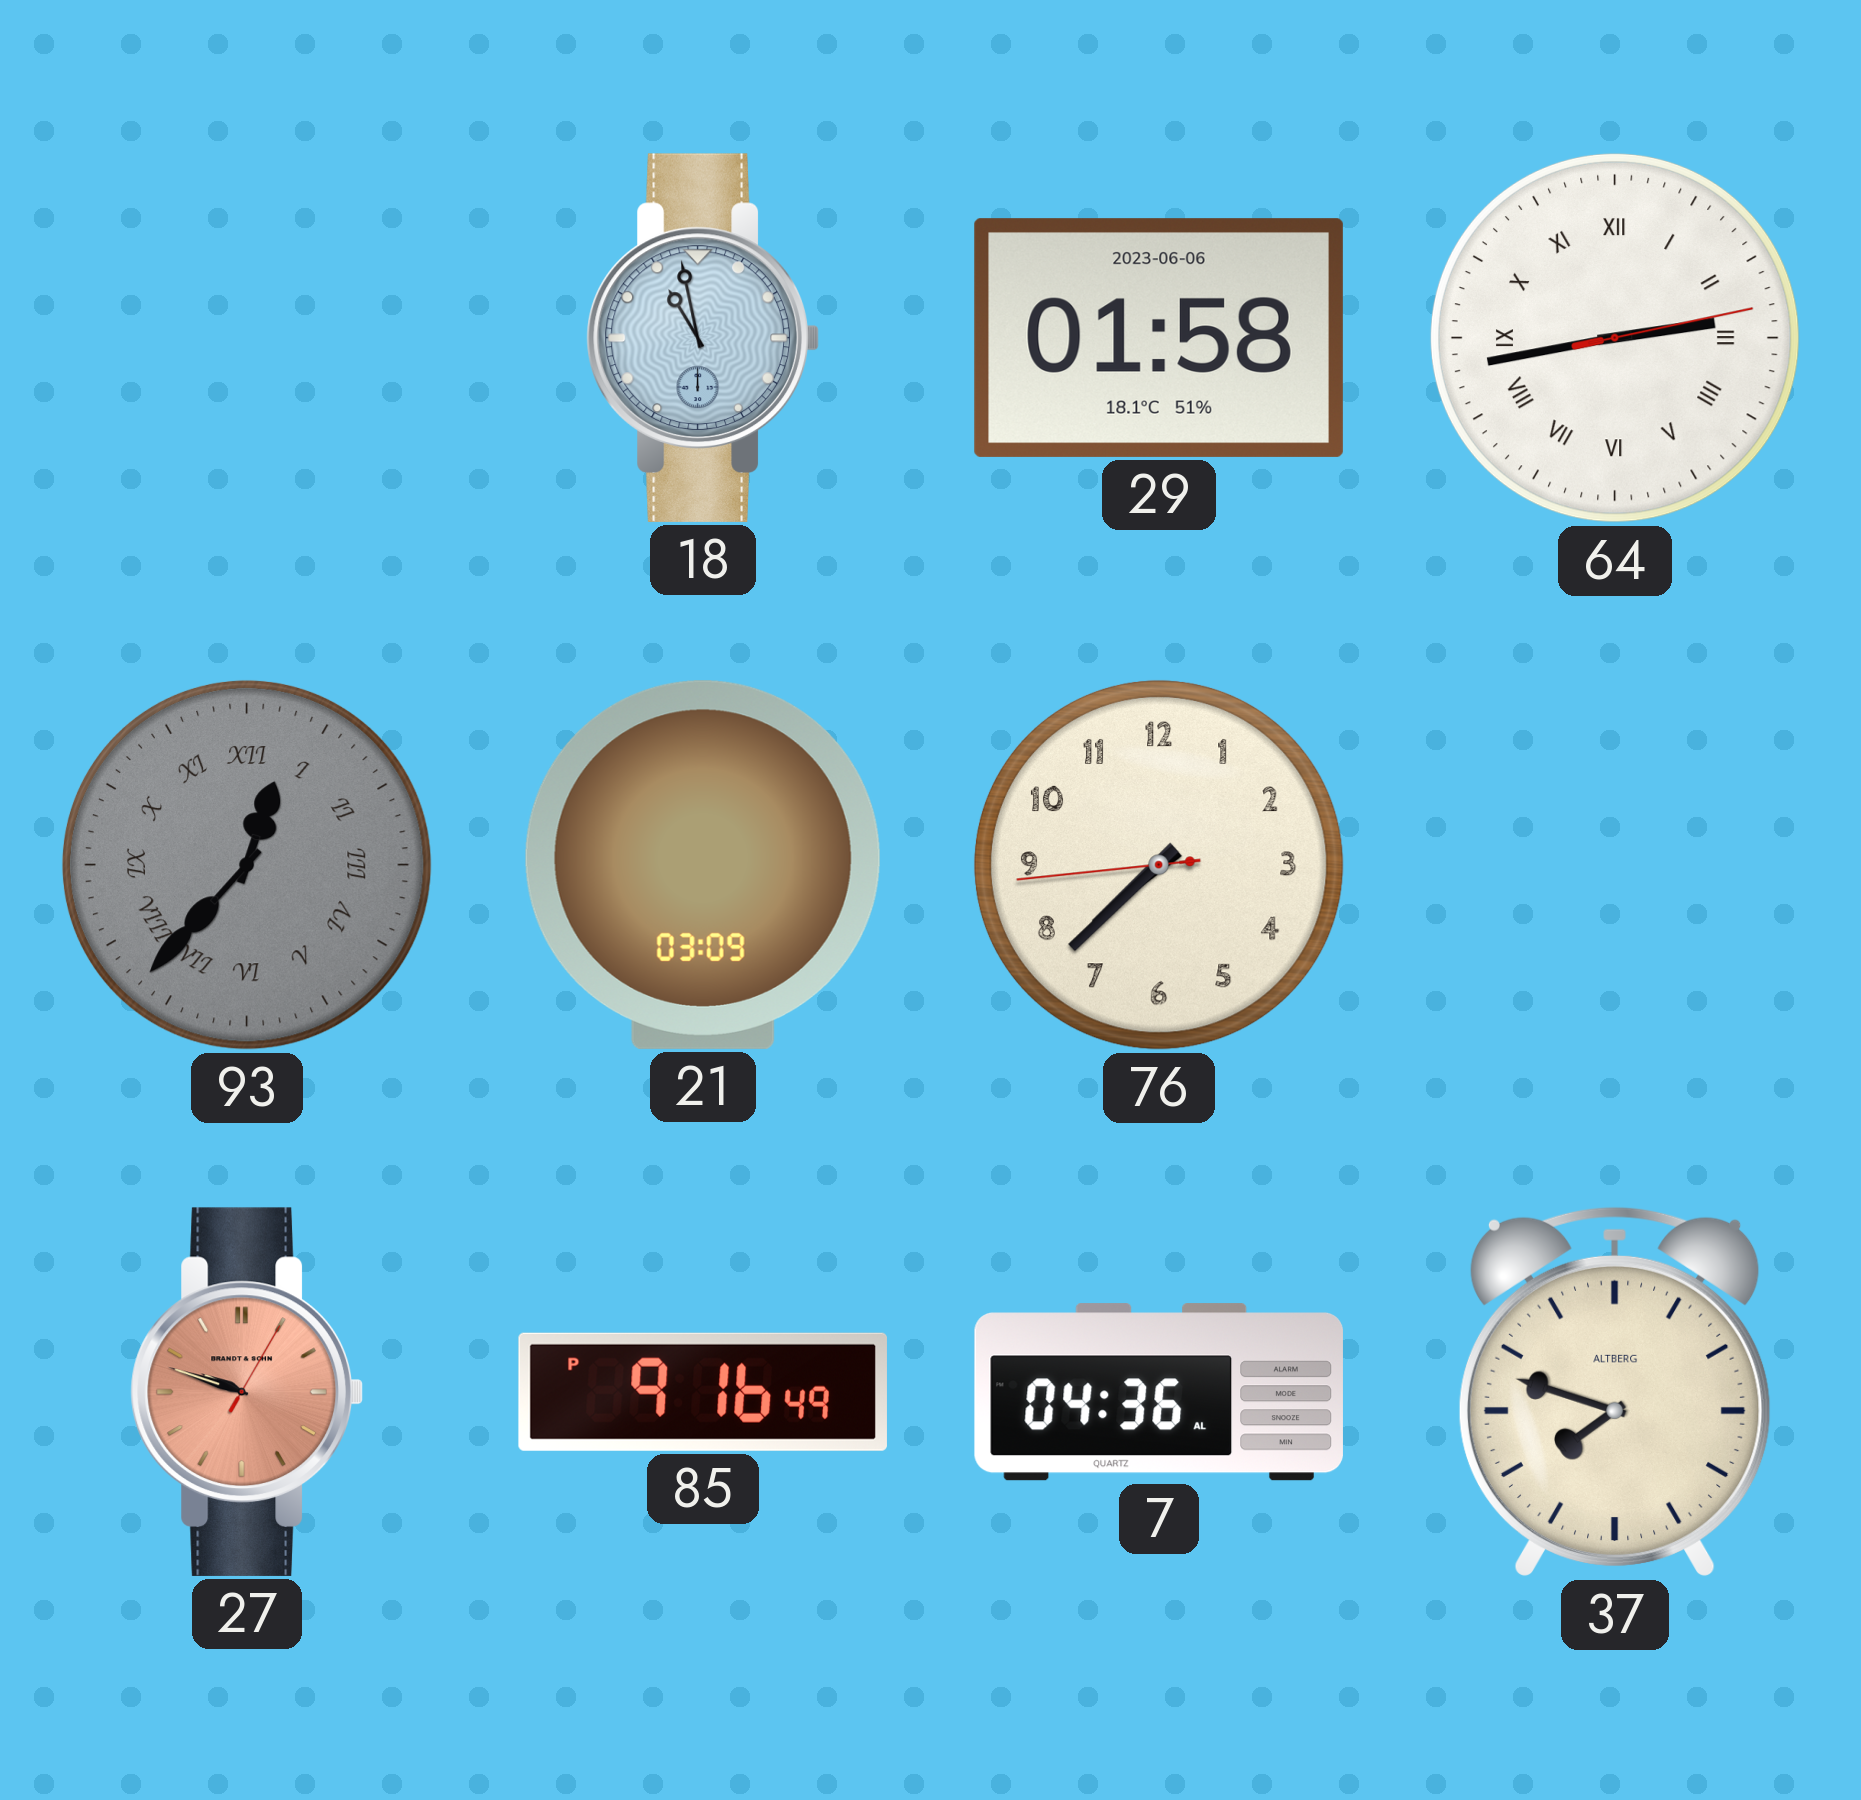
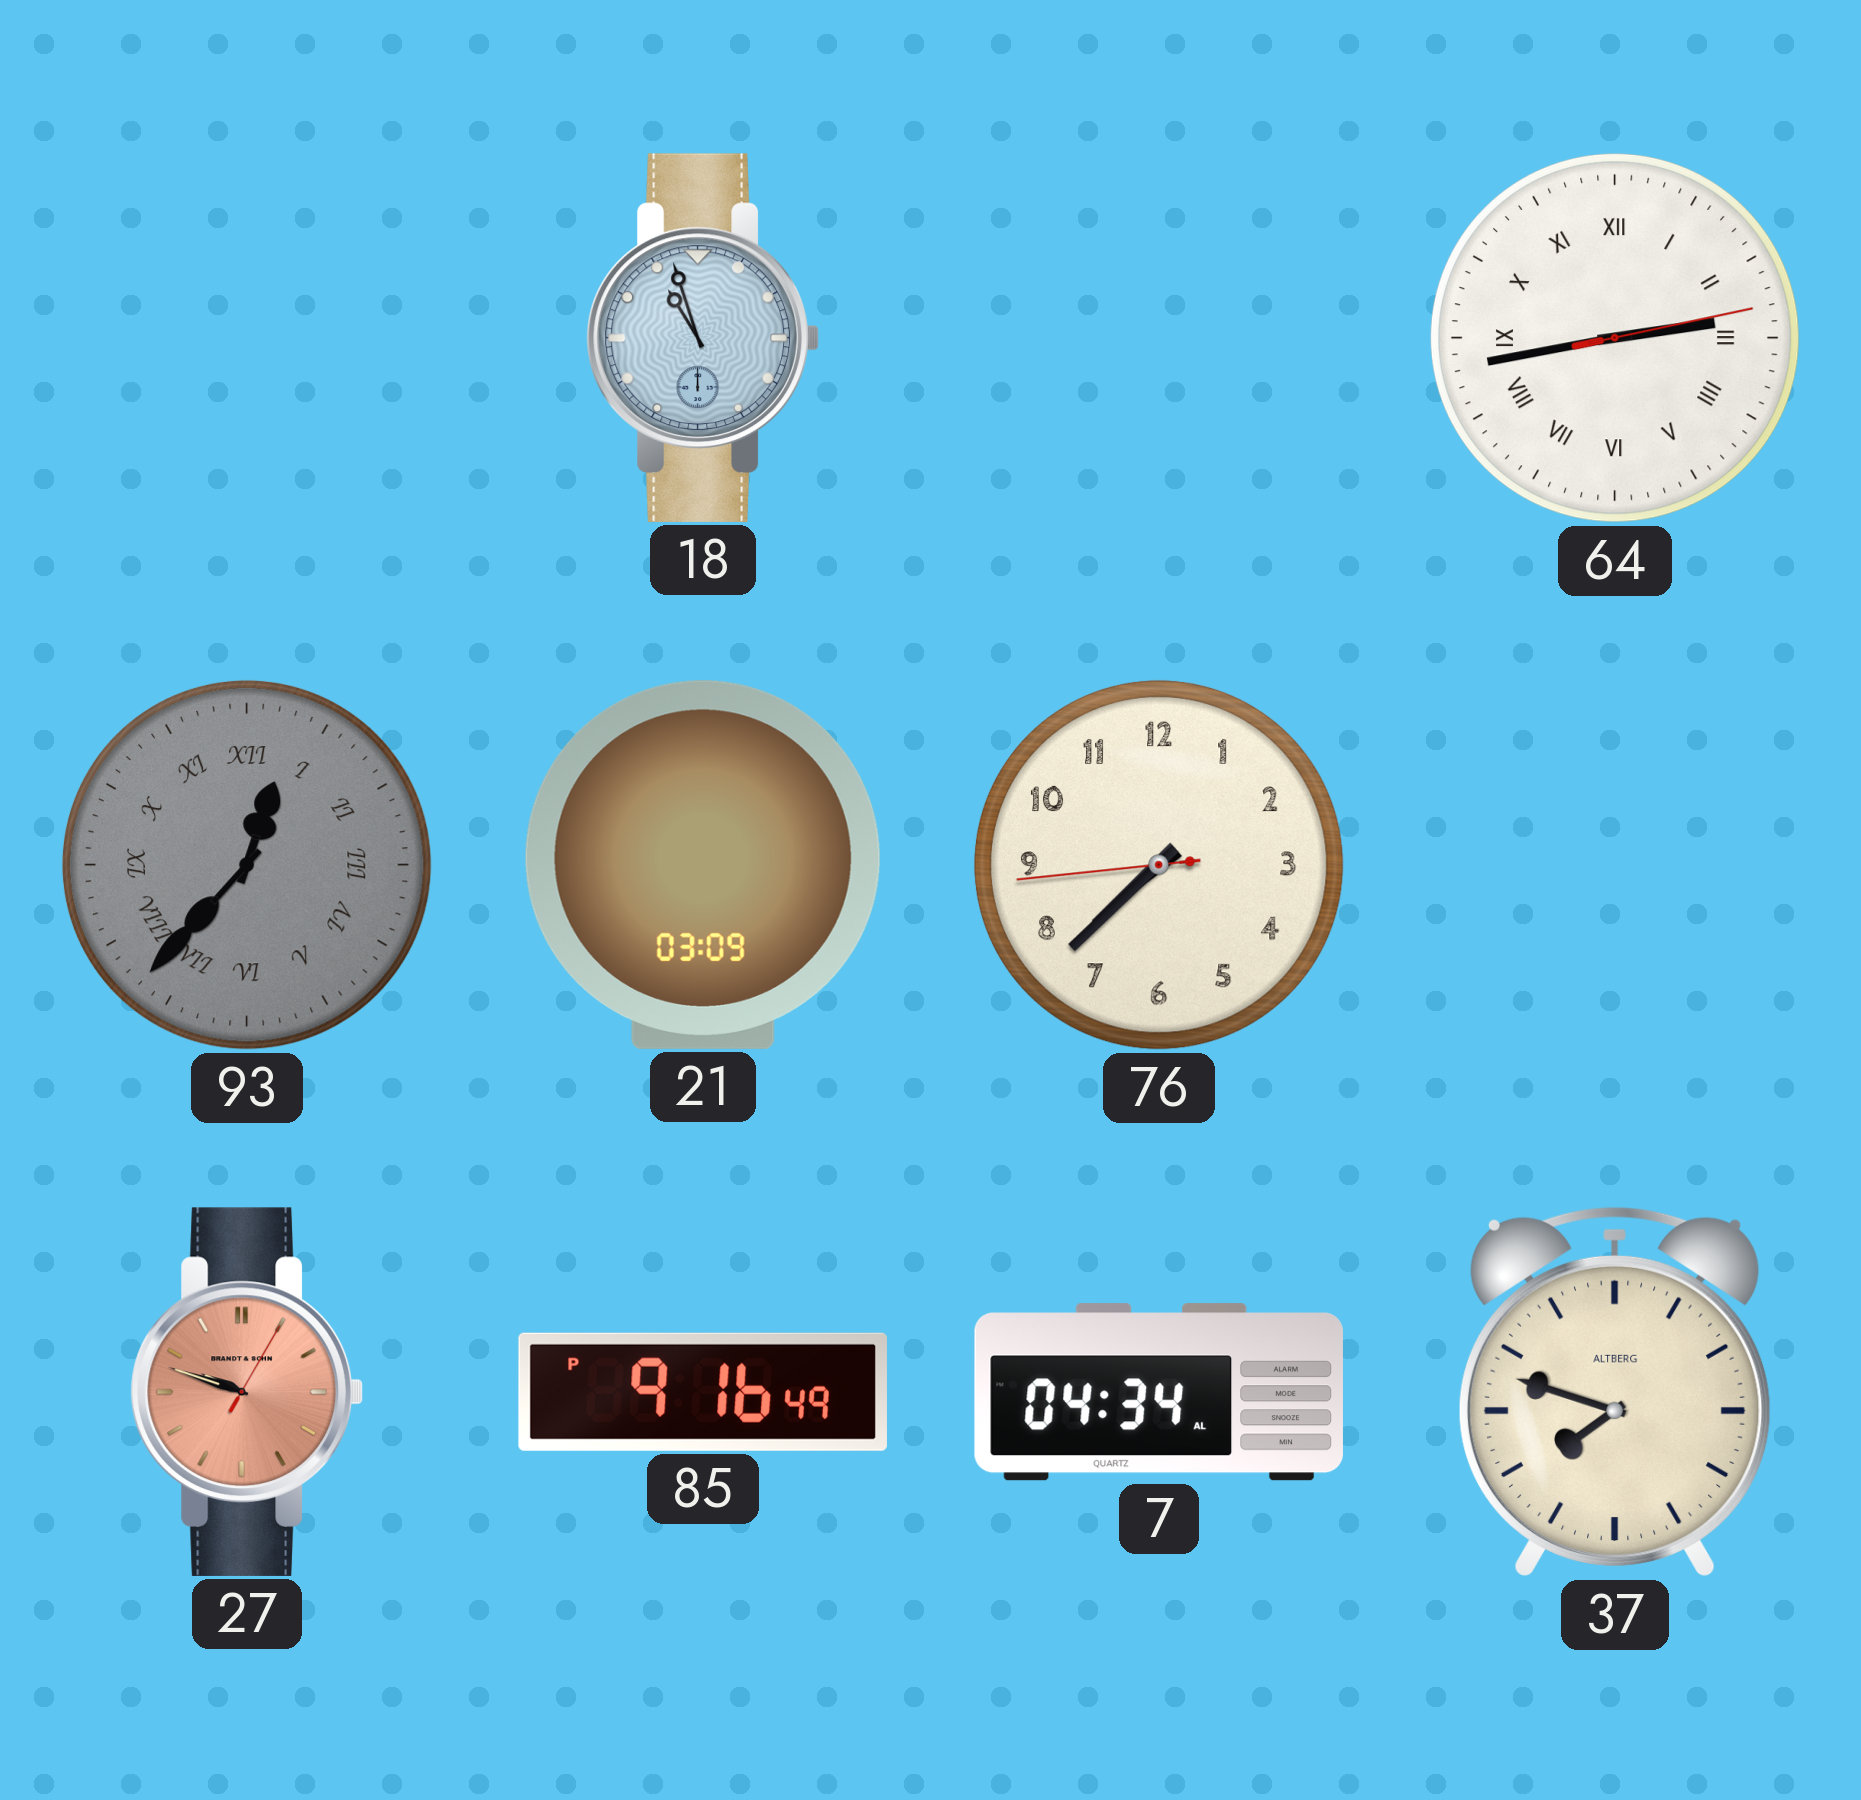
18: 10:58 -> 10:57 (703, 338)
29: 01:58 -> none (1159, 338)
7: 04:36 -> 04:34 (1159, 1392)
